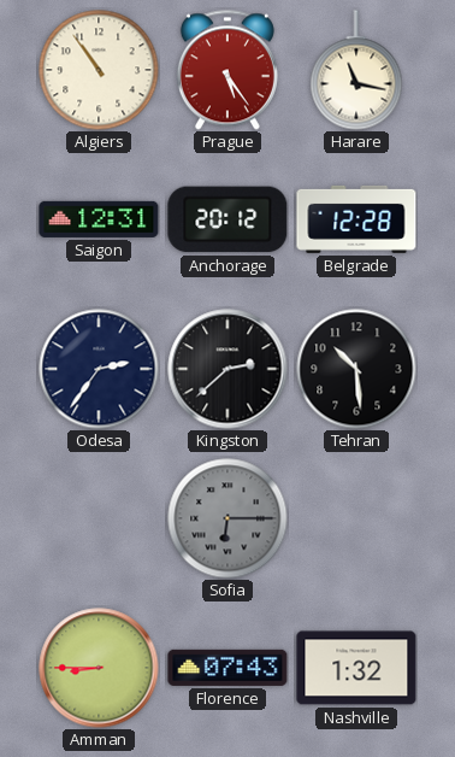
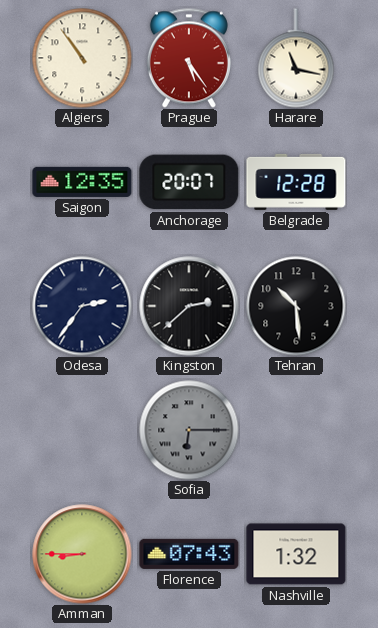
Saigon: 12:31 -> 12:35 (82, 182)
Anchorage: 20:12 -> 20:07 (189, 182)
